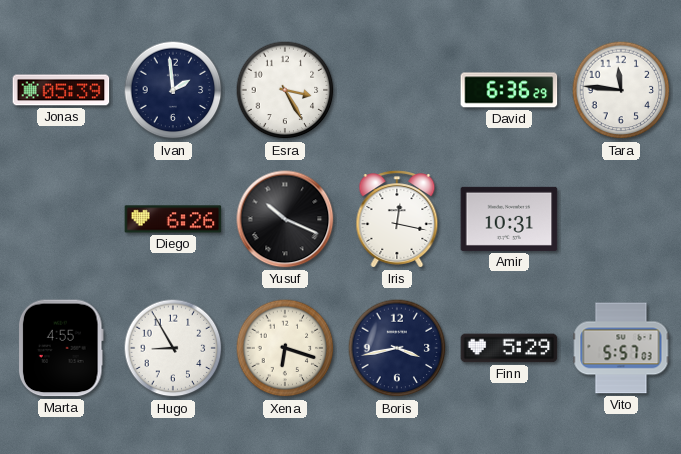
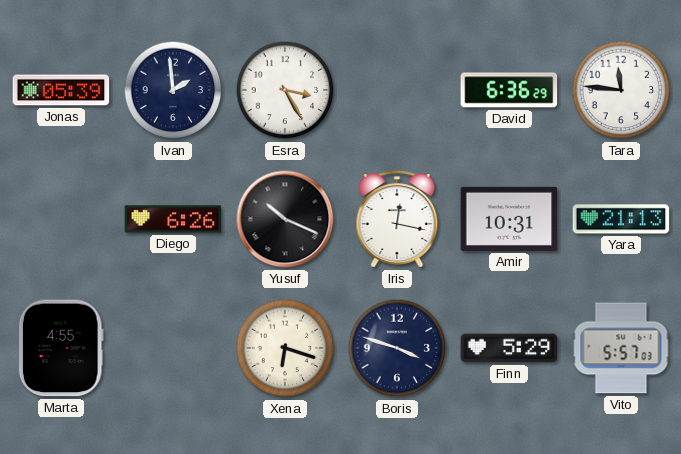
Yara: none -> 21:13 (621, 219)
Hugo: 8:55 -> none (173, 348)
Boris: 3:43 -> 3:48 (397, 348)
